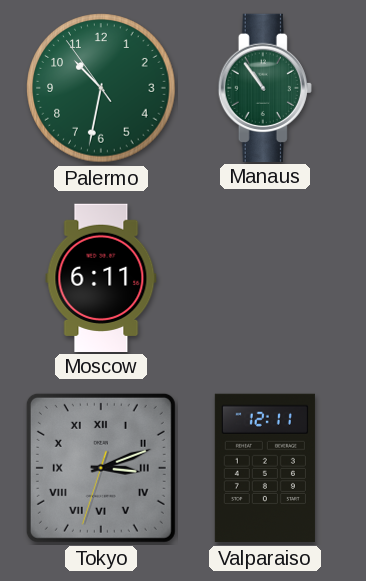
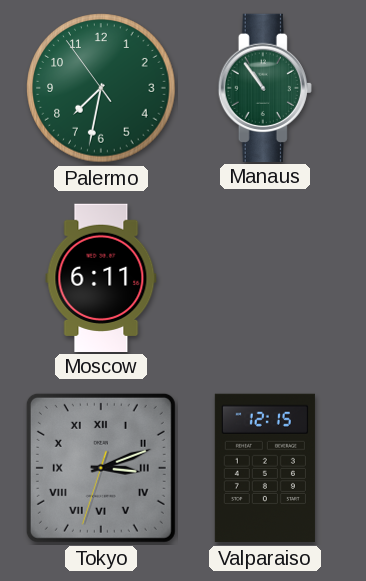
Palermo: 10:31 -> 7:31 (101, 88)
Valparaiso: 12:11 -> 12:15 (265, 468)
